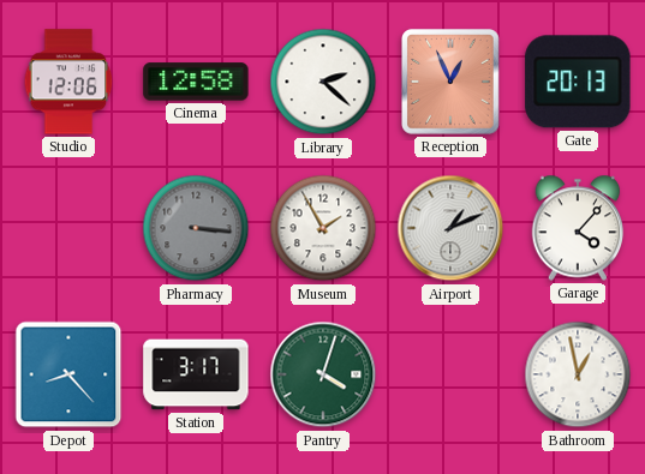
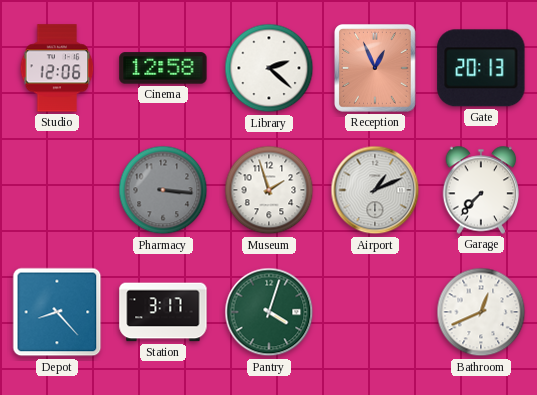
Museum: 1:55 -> 1:57 (269, 190)
Garage: 4:07 -> 7:37 (481, 190)
Bathroom: 12:58 -> 12:41 (481, 312)
